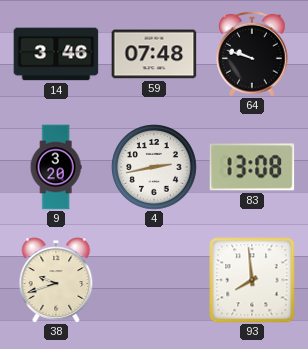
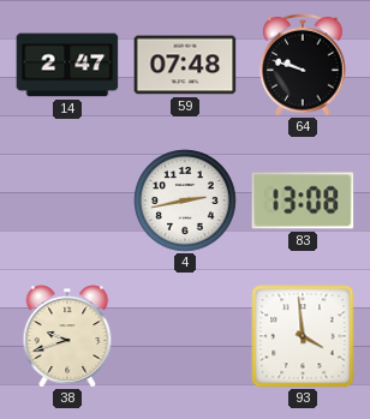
14: 3:46 -> 2:47 (67, 65)
9: 3:20 -> none (56, 167)
93: 7:59 -> 3:59 (303, 336)
